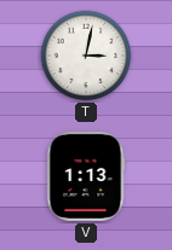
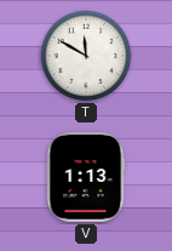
T: 3:02 -> 11:50 (86, 56)
